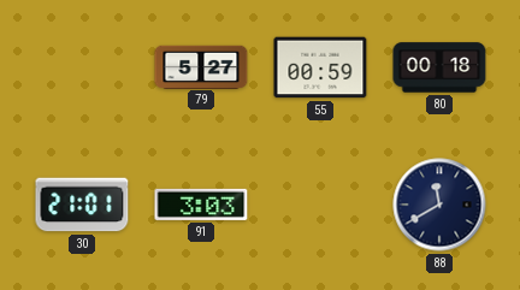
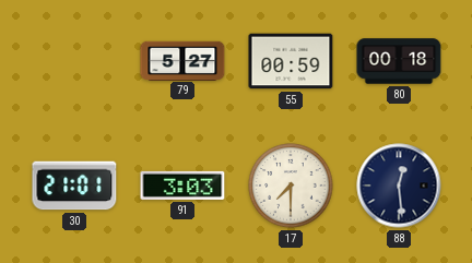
17: none -> 7:30 (291, 186)
88: 11:40 -> 12:29 (399, 186)
